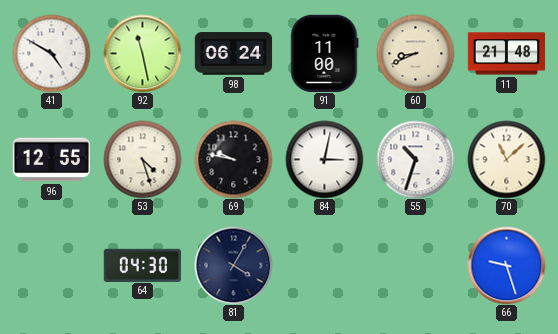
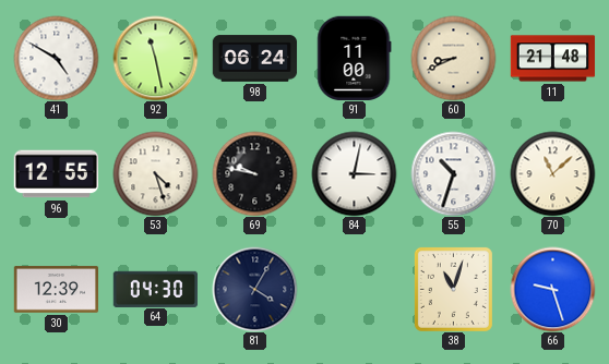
30: none -> 12:39 (56, 290)
38: none -> 11:03 (453, 289)
